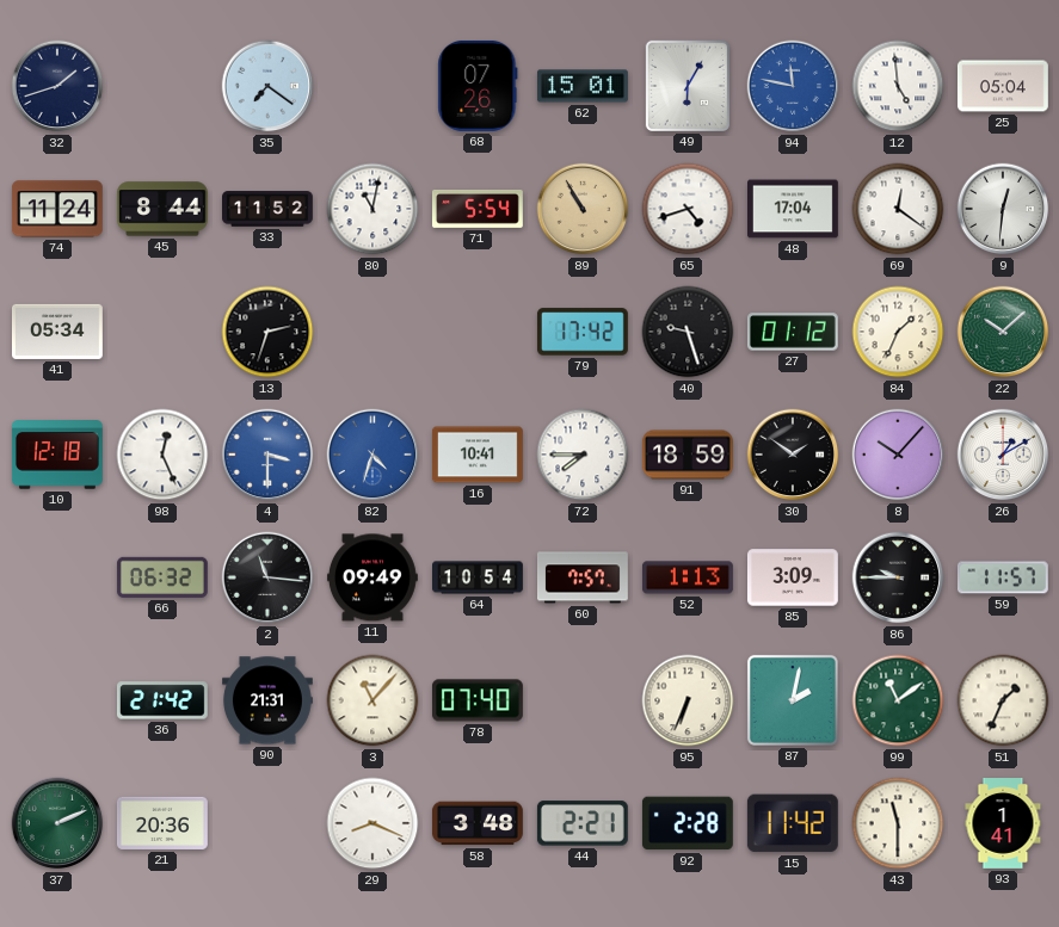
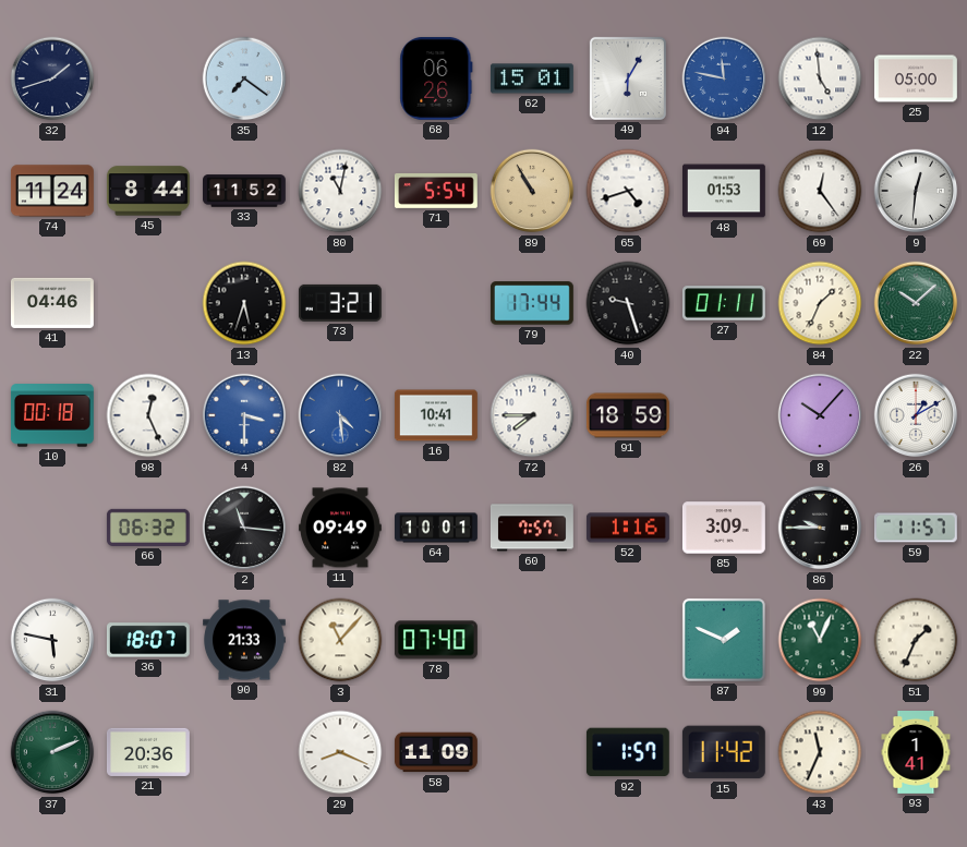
68: 07:26 -> 06:26 (436, 78)
25: 05:04 -> 05:00 (916, 78)
48: 17:04 -> 01:53 (725, 191)
69: 12:21 -> 12:24 (820, 191)
41: 05:34 -> 04:46 (52, 303)
13: 2:33 -> 5:33 (244, 303)
73: none -> 3:21 (340, 303)
79: 17:42 -> 17:44 (532, 303)
27: 01:12 -> 01:11 (724, 303)
10: 12:18 -> 00:18 (52, 415)
82: 4:33 -> 4:29 (340, 415)
30: 1:51 -> none (793, 455)
64: 10:54 -> 10:01 (437, 528)
52: 1:13 -> 1:16 (628, 528)
31: none -> 5:47 (52, 640)
36: 21:42 -> 18:07 (148, 640)
90: 21:31 -> 21:33 (245, 640)
95: 6:34 -> none (688, 700)
87: 2:02 -> 1:49 (724, 640)
99: 11:09 -> 11:04 (820, 640)
58: 3:48 -> 11:09 (436, 752)
44: 2:21 -> none (583, 823)
92: 2:28 -> 1:57 (628, 752)
43: 11:30 -> 11:34 (820, 752)
